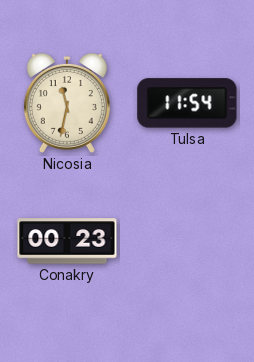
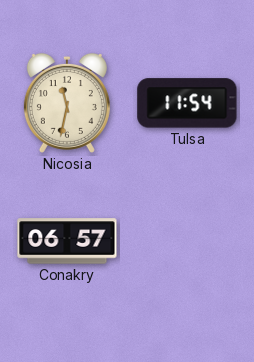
Conakry: 00:23 -> 06:57 (67, 241)
